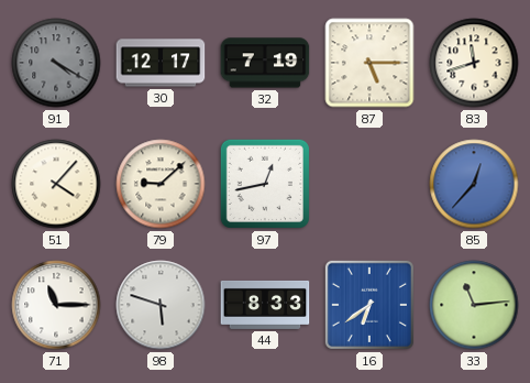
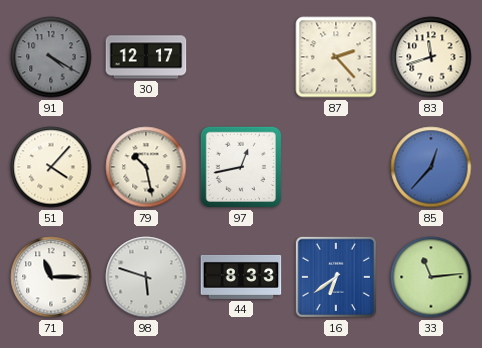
32: 7:19 -> none (265, 63)
87: 5:15 -> 2:23 (336, 57)
79: 9:08 -> 10:28 (146, 167)
